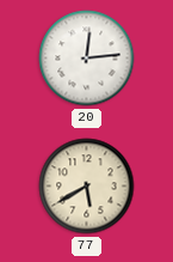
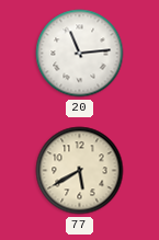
20: 12:14 -> 11:14 (80, 54)
